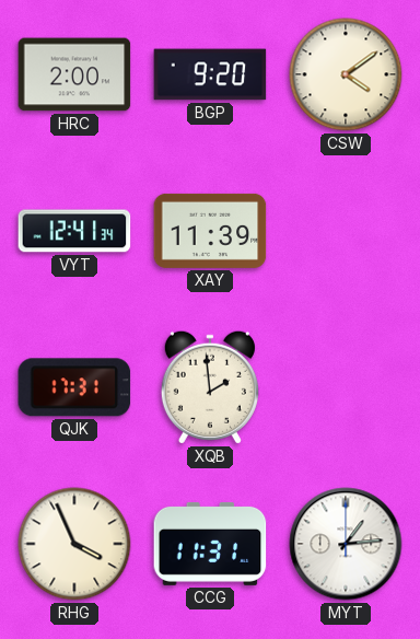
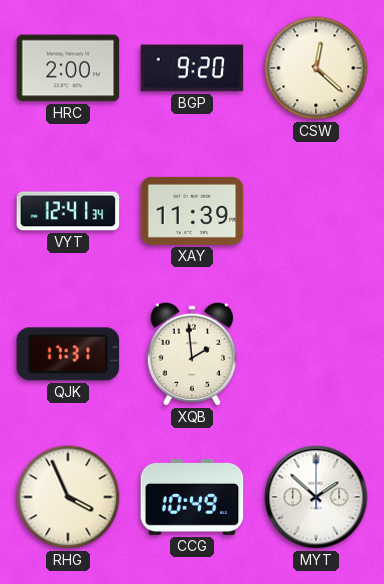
CSW: 4:09 -> 12:22 (316, 68)
CCG: 11:31 -> 10:49 (192, 497)
MYT: 1:14 -> 1:52 (316, 497)
